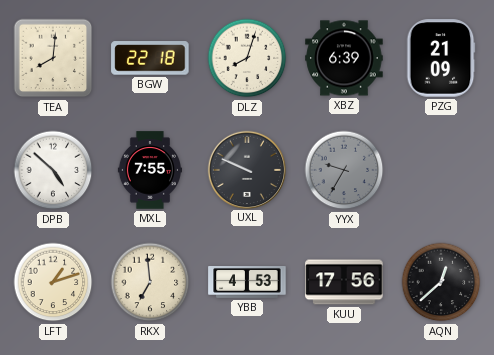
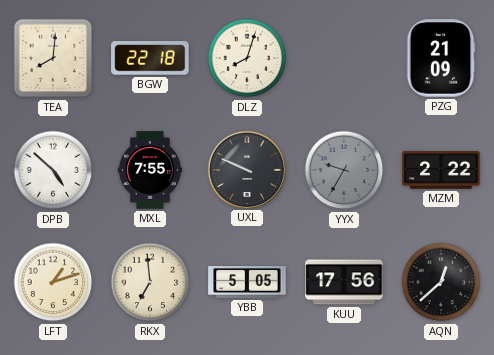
XBZ: 6:39 -> none (344, 58)
MZM: none -> 2:22 (441, 170)
YBB: 4:53 -> 5:05 (247, 283)
